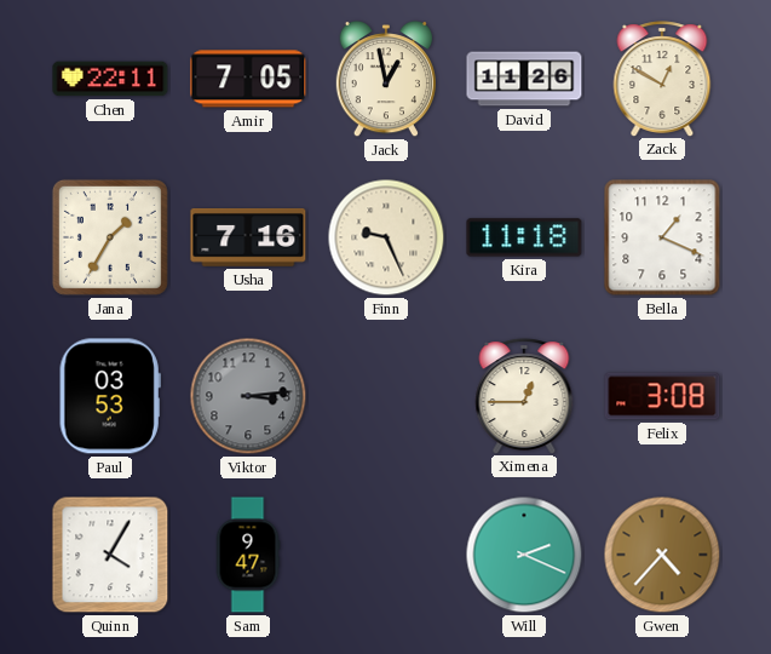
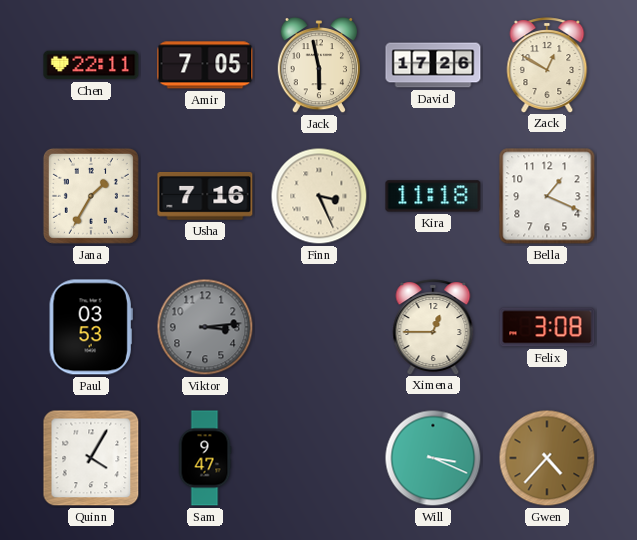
Jack: 12:58 -> 5:58 (318, 66)
David: 11:26 -> 17:26 (433, 65)
Finn: 9:26 -> 3:26 (319, 196)
Will: 2:19 -> 3:19 (433, 458)
